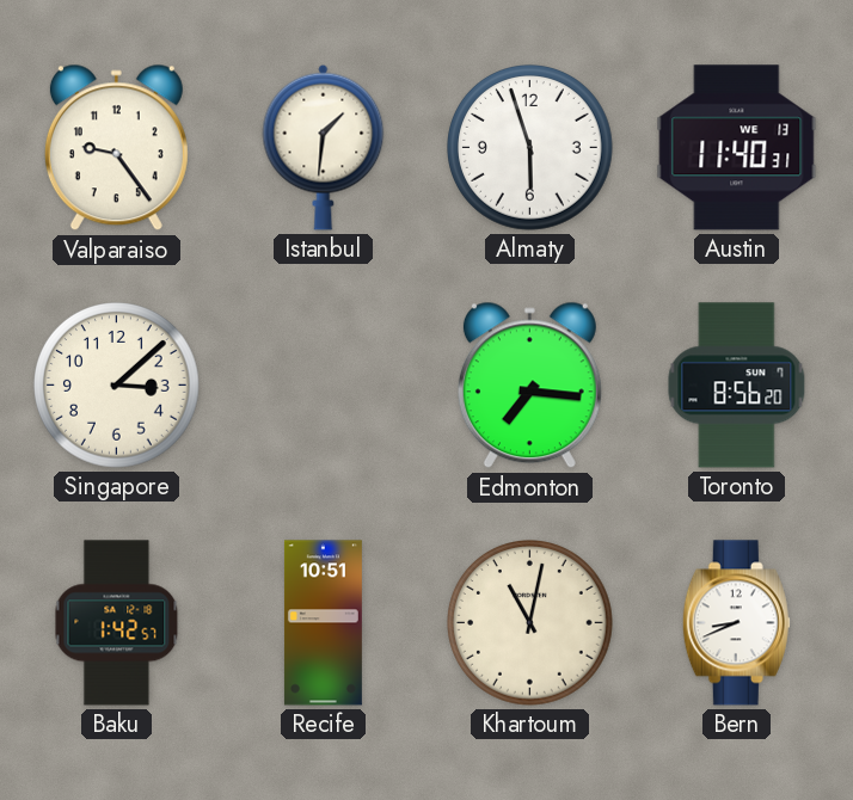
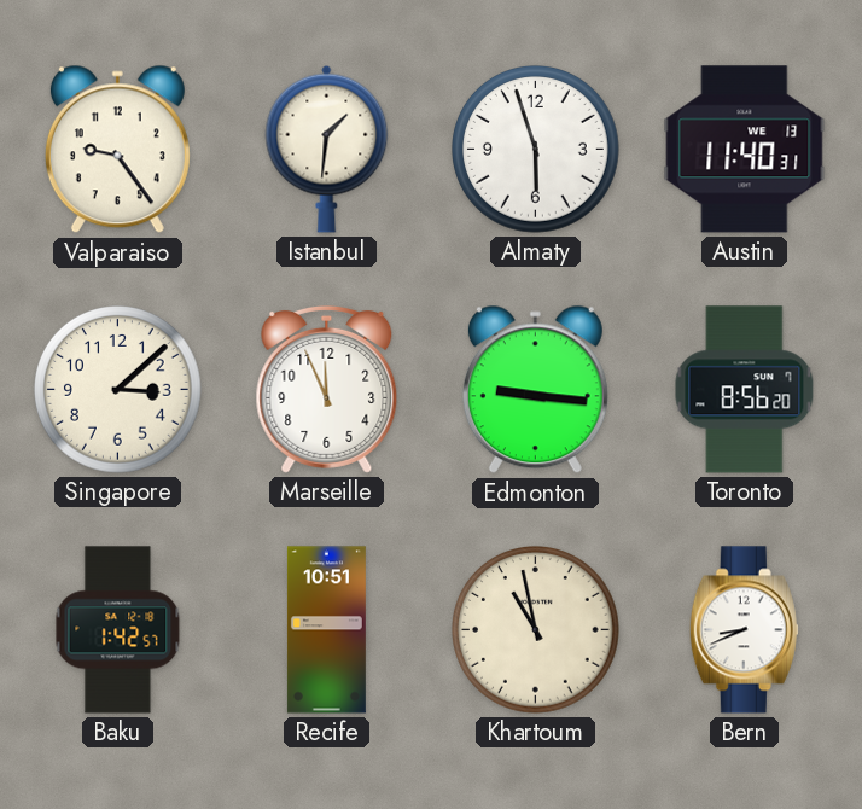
Marseille: none -> 11:56 (327, 389)
Edmonton: 7:16 -> 9:16 (535, 390)
Khartoum: 11:02 -> 10:58 (536, 630)
